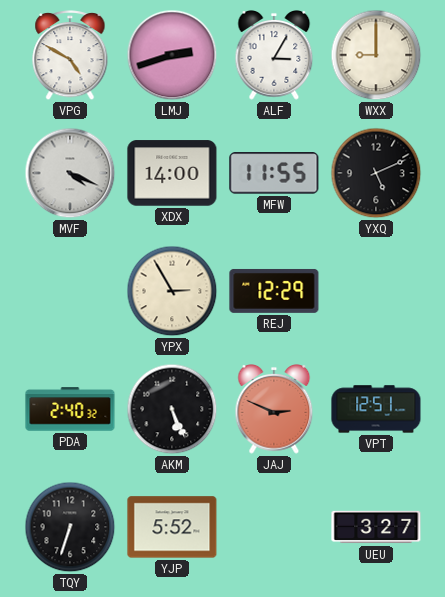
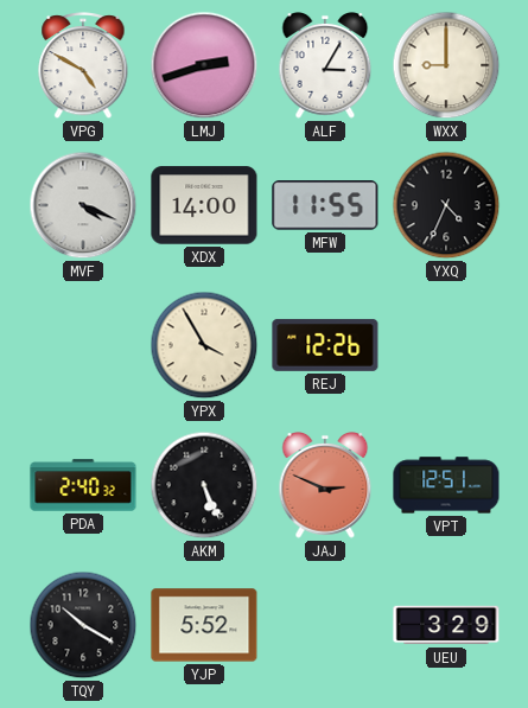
YXQ: 5:11 -> 4:34 (446, 205)
YPX: 2:55 -> 3:55 (204, 345)
REJ: 12:29 -> 12:26 (325, 345)
TQY: 6:33 -> 10:20 (83, 625)
UEU: 3:27 -> 3:29 (446, 625)
